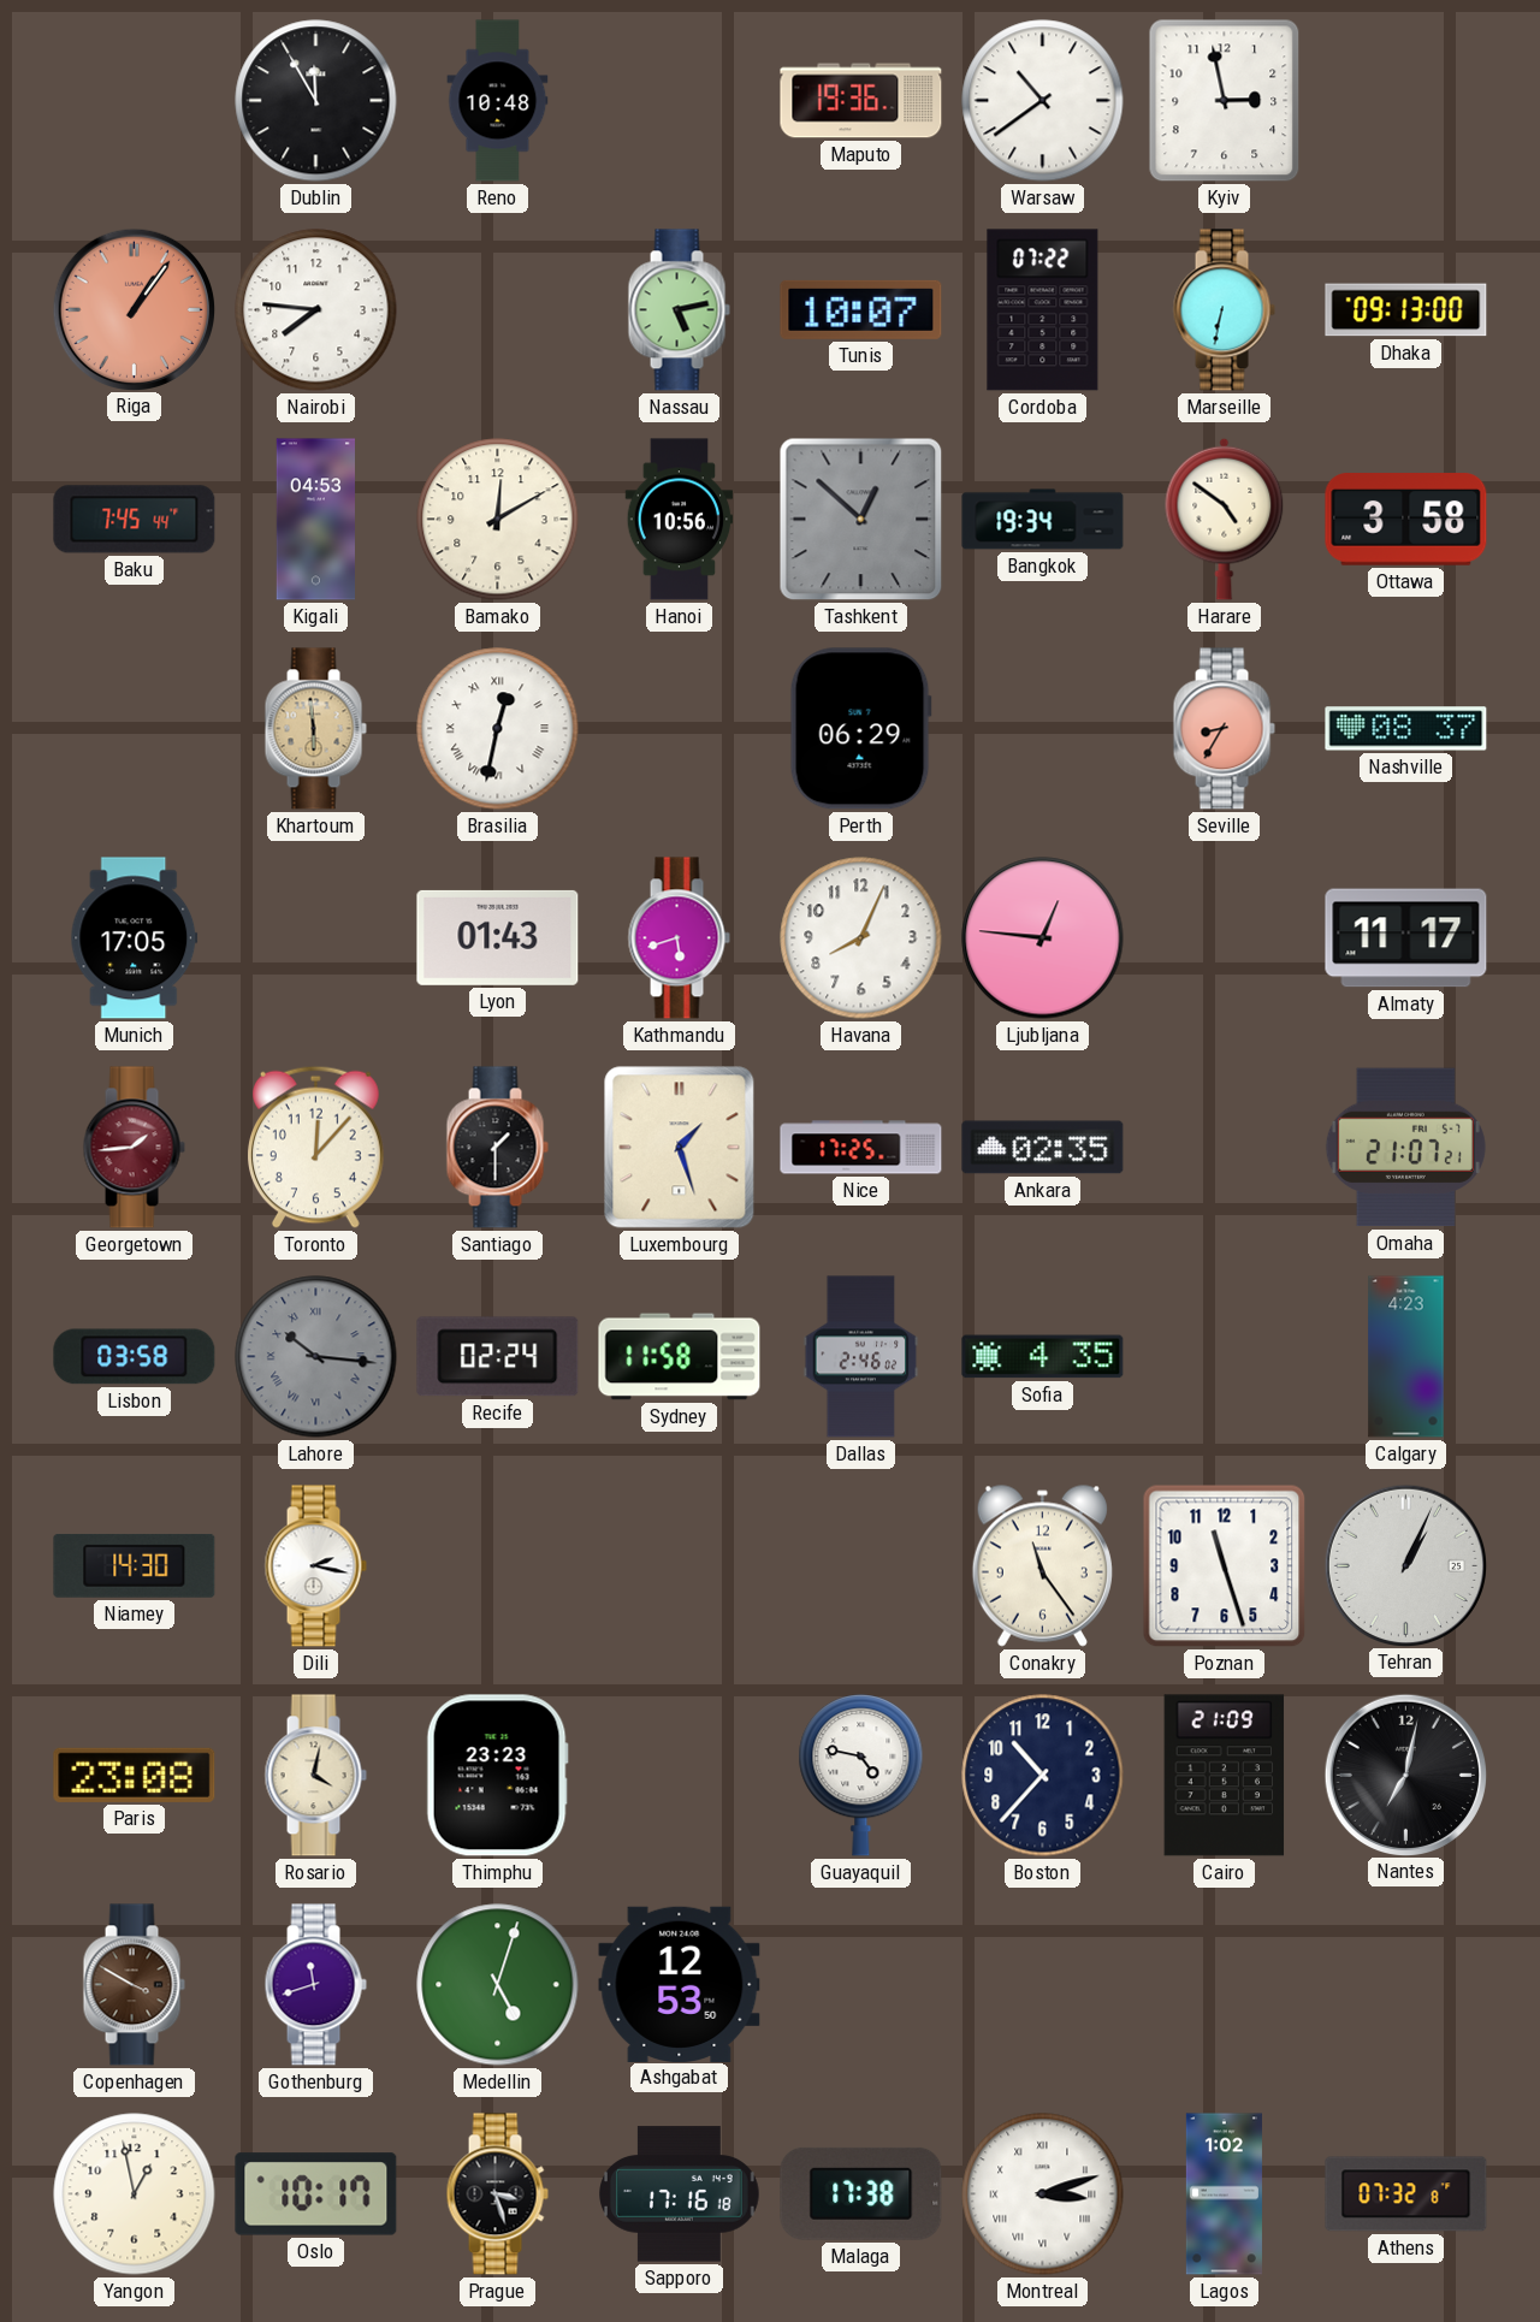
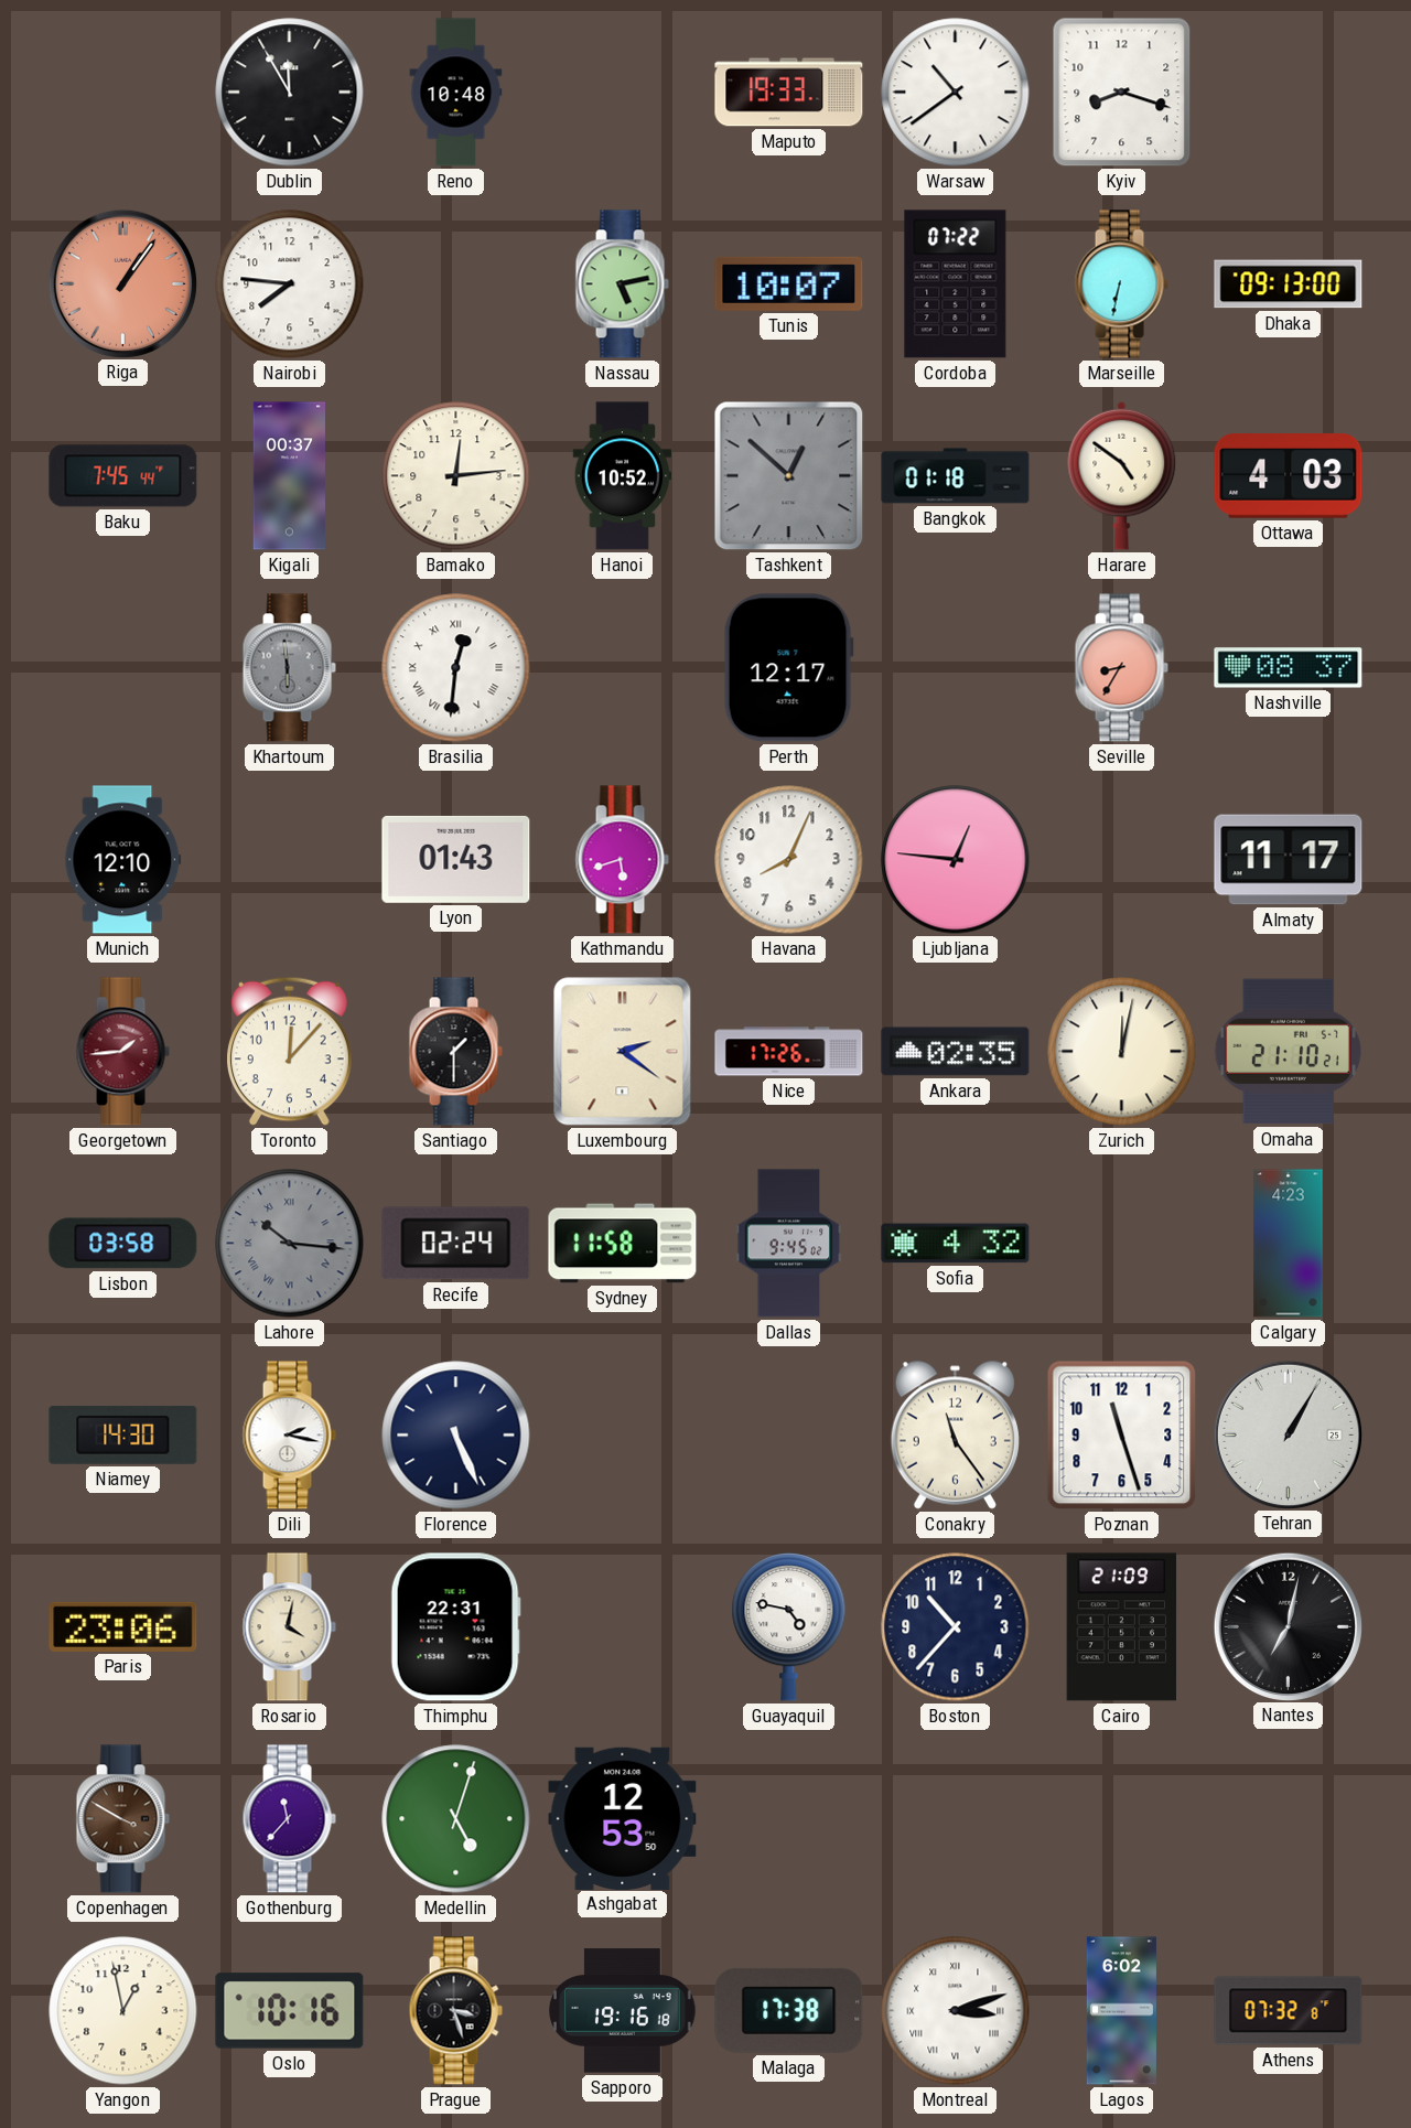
Maputo: 19:36 -> 19:33 (789, 93)
Kyiv: 2:58 -> 8:18 (1122, 93)
Kigali: 04:53 -> 00:37 (289, 476)
Bamako: 12:10 -> 12:14 (456, 476)
Hanoi: 10:56 -> 10:52 (623, 476)
Bangkok: 19:34 -> 01:18 (956, 476)
Ottawa: 3:58 -> 4:03 (1289, 476)
Khartoum dial: champagne -> grey (289, 668)
Brasilia: 12:32 -> 12:31 (456, 668)
Perth: 06:29 -> 12:17 (788, 668)
Munich: 17:05 -> 12:10 (123, 860)
Luxembourg: 1:27 -> 2:21 (623, 1052)
Nice: 17:25 -> 17:26 (789, 1052)
Zurich: none -> 12:02 (1122, 1052)
Omaha: 21:07 -> 21:10 (1288, 1052)
Dallas: 2:46 -> 9:45 (789, 1244)
Sofia: 4:35 -> 4:32 (956, 1244)
Florence: none -> 5:26 (456, 1436)
Tehran: 1:04 -> 1:05 (1288, 1434)
Paris: 23:08 -> 23:06 (123, 1626)
Thimphu: 23:23 -> 22:31 (455, 1627)
Gothenburg: 11:42 -> 11:37 (289, 1819)
Oslo: 10:17 -> 10:16 (290, 2011)
Sapporo: 17:16 -> 19:16 (623, 2011)
Lagos: 1:02 -> 6:02 (1121, 2011)
